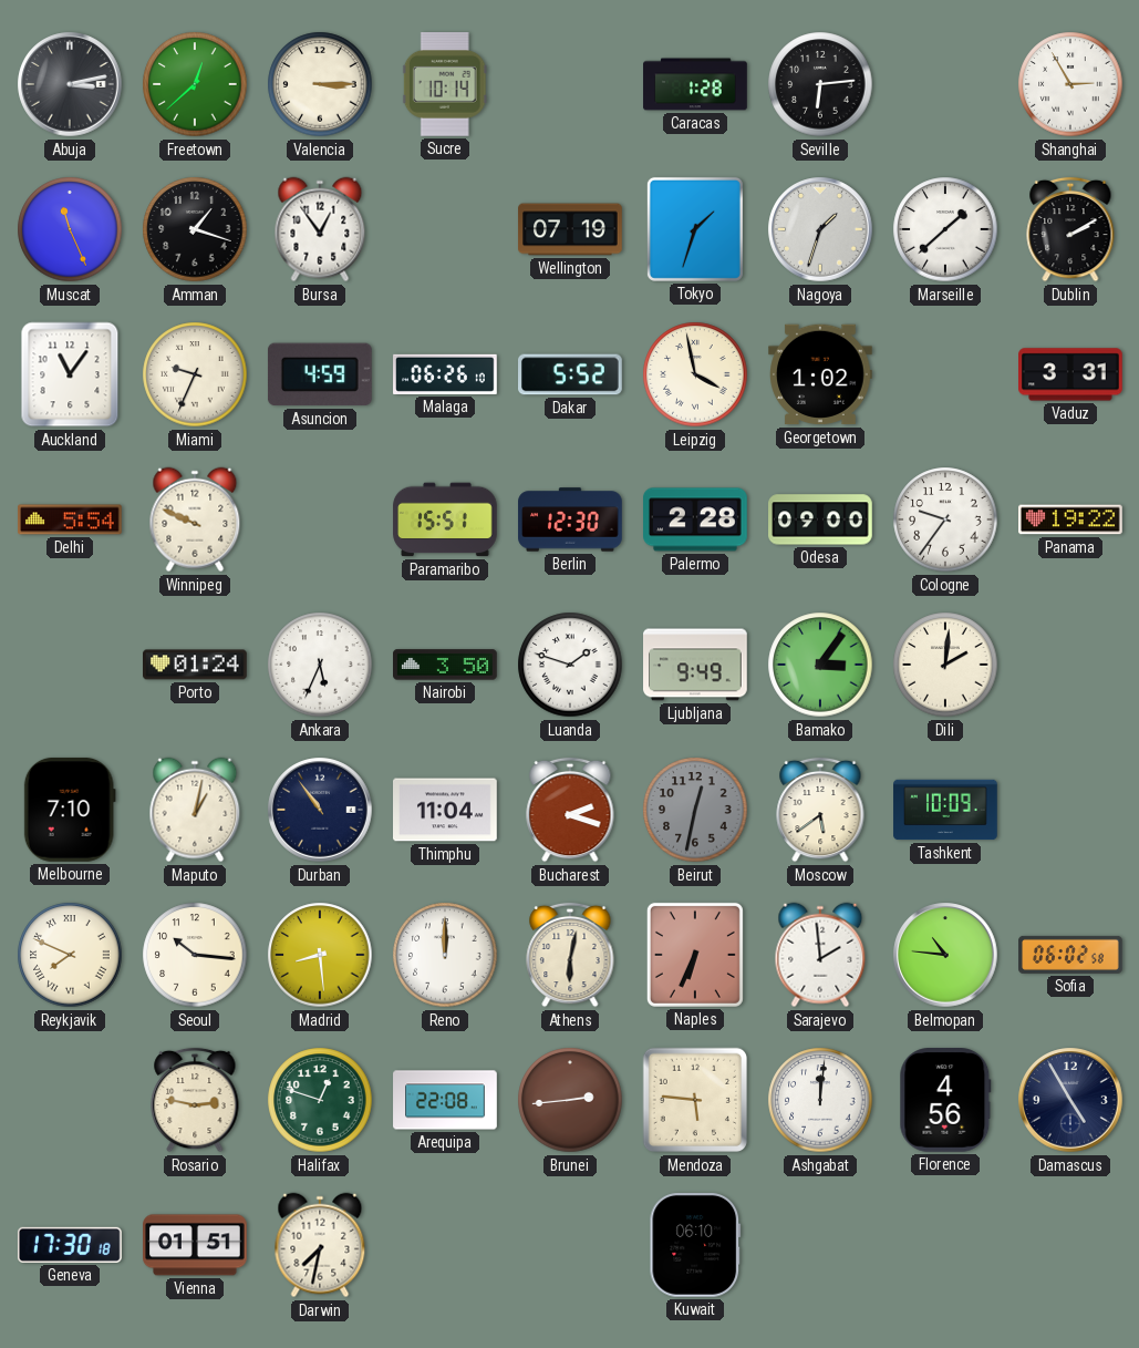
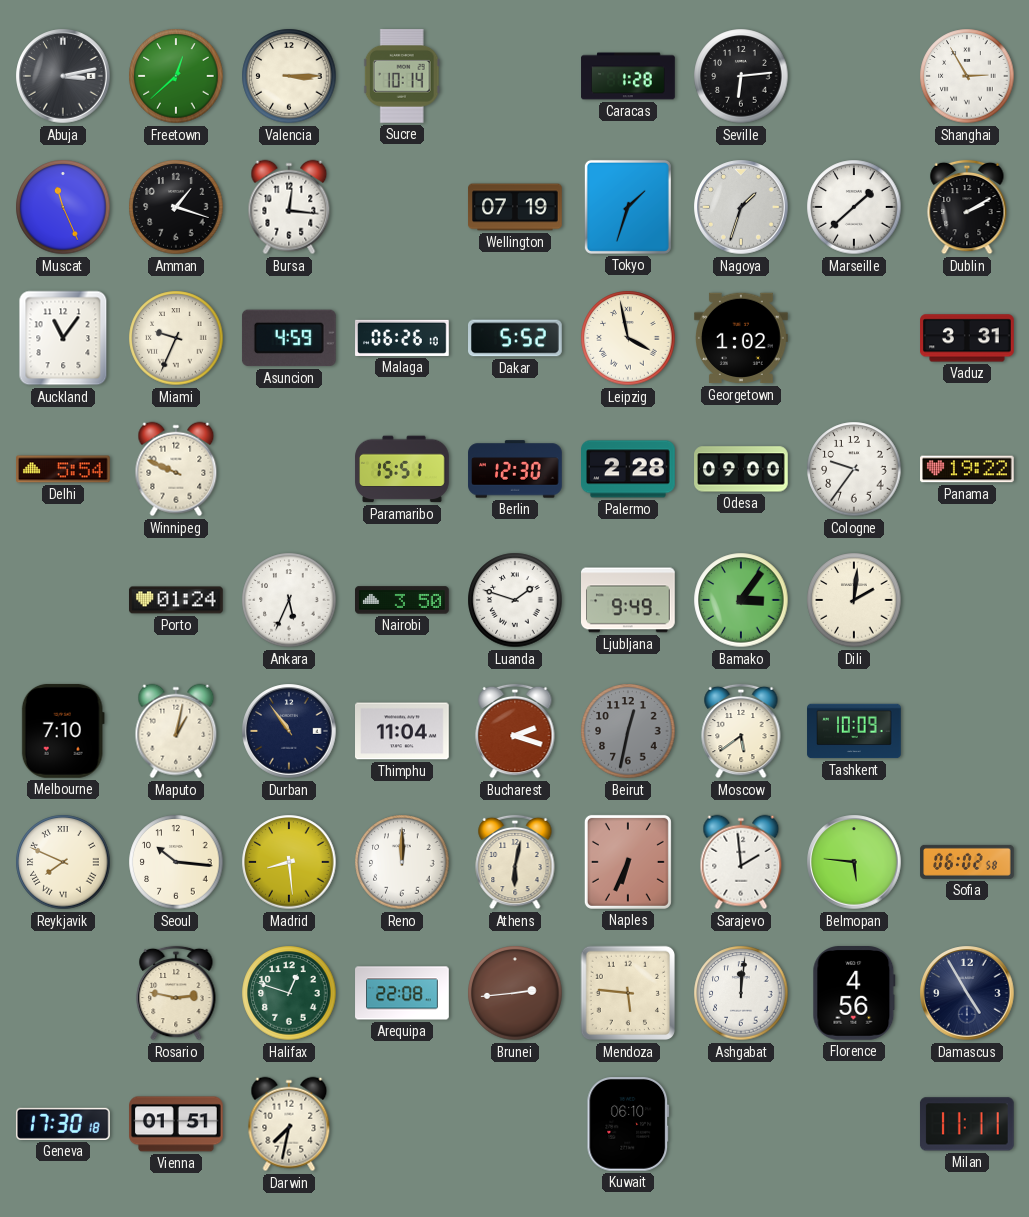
Bursa: 12:54 -> 12:16 (289, 207)
Belmopan: 10:46 -> 5:46 (854, 862)
Milan: none -> 11:11 (967, 1124)
